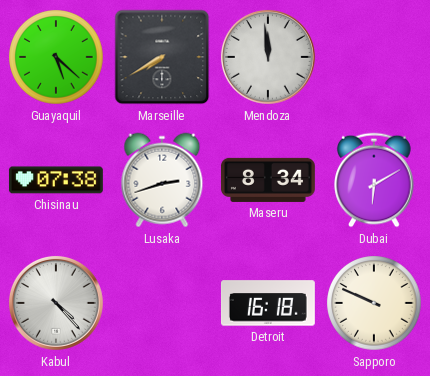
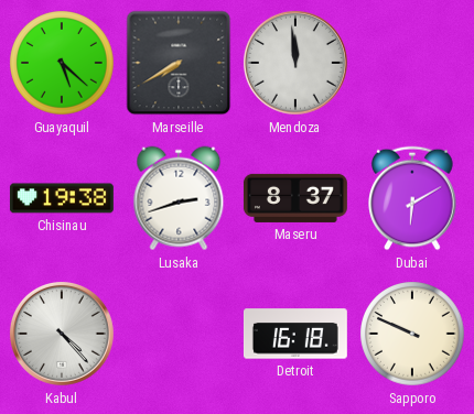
Chisinau: 07:38 -> 19:38 (62, 198)
Maseru: 8:34 -> 8:37 (295, 198)
